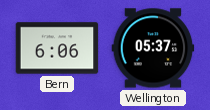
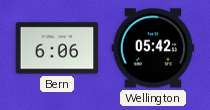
Wellington: 05:37 -> 05:42 (153, 48)
